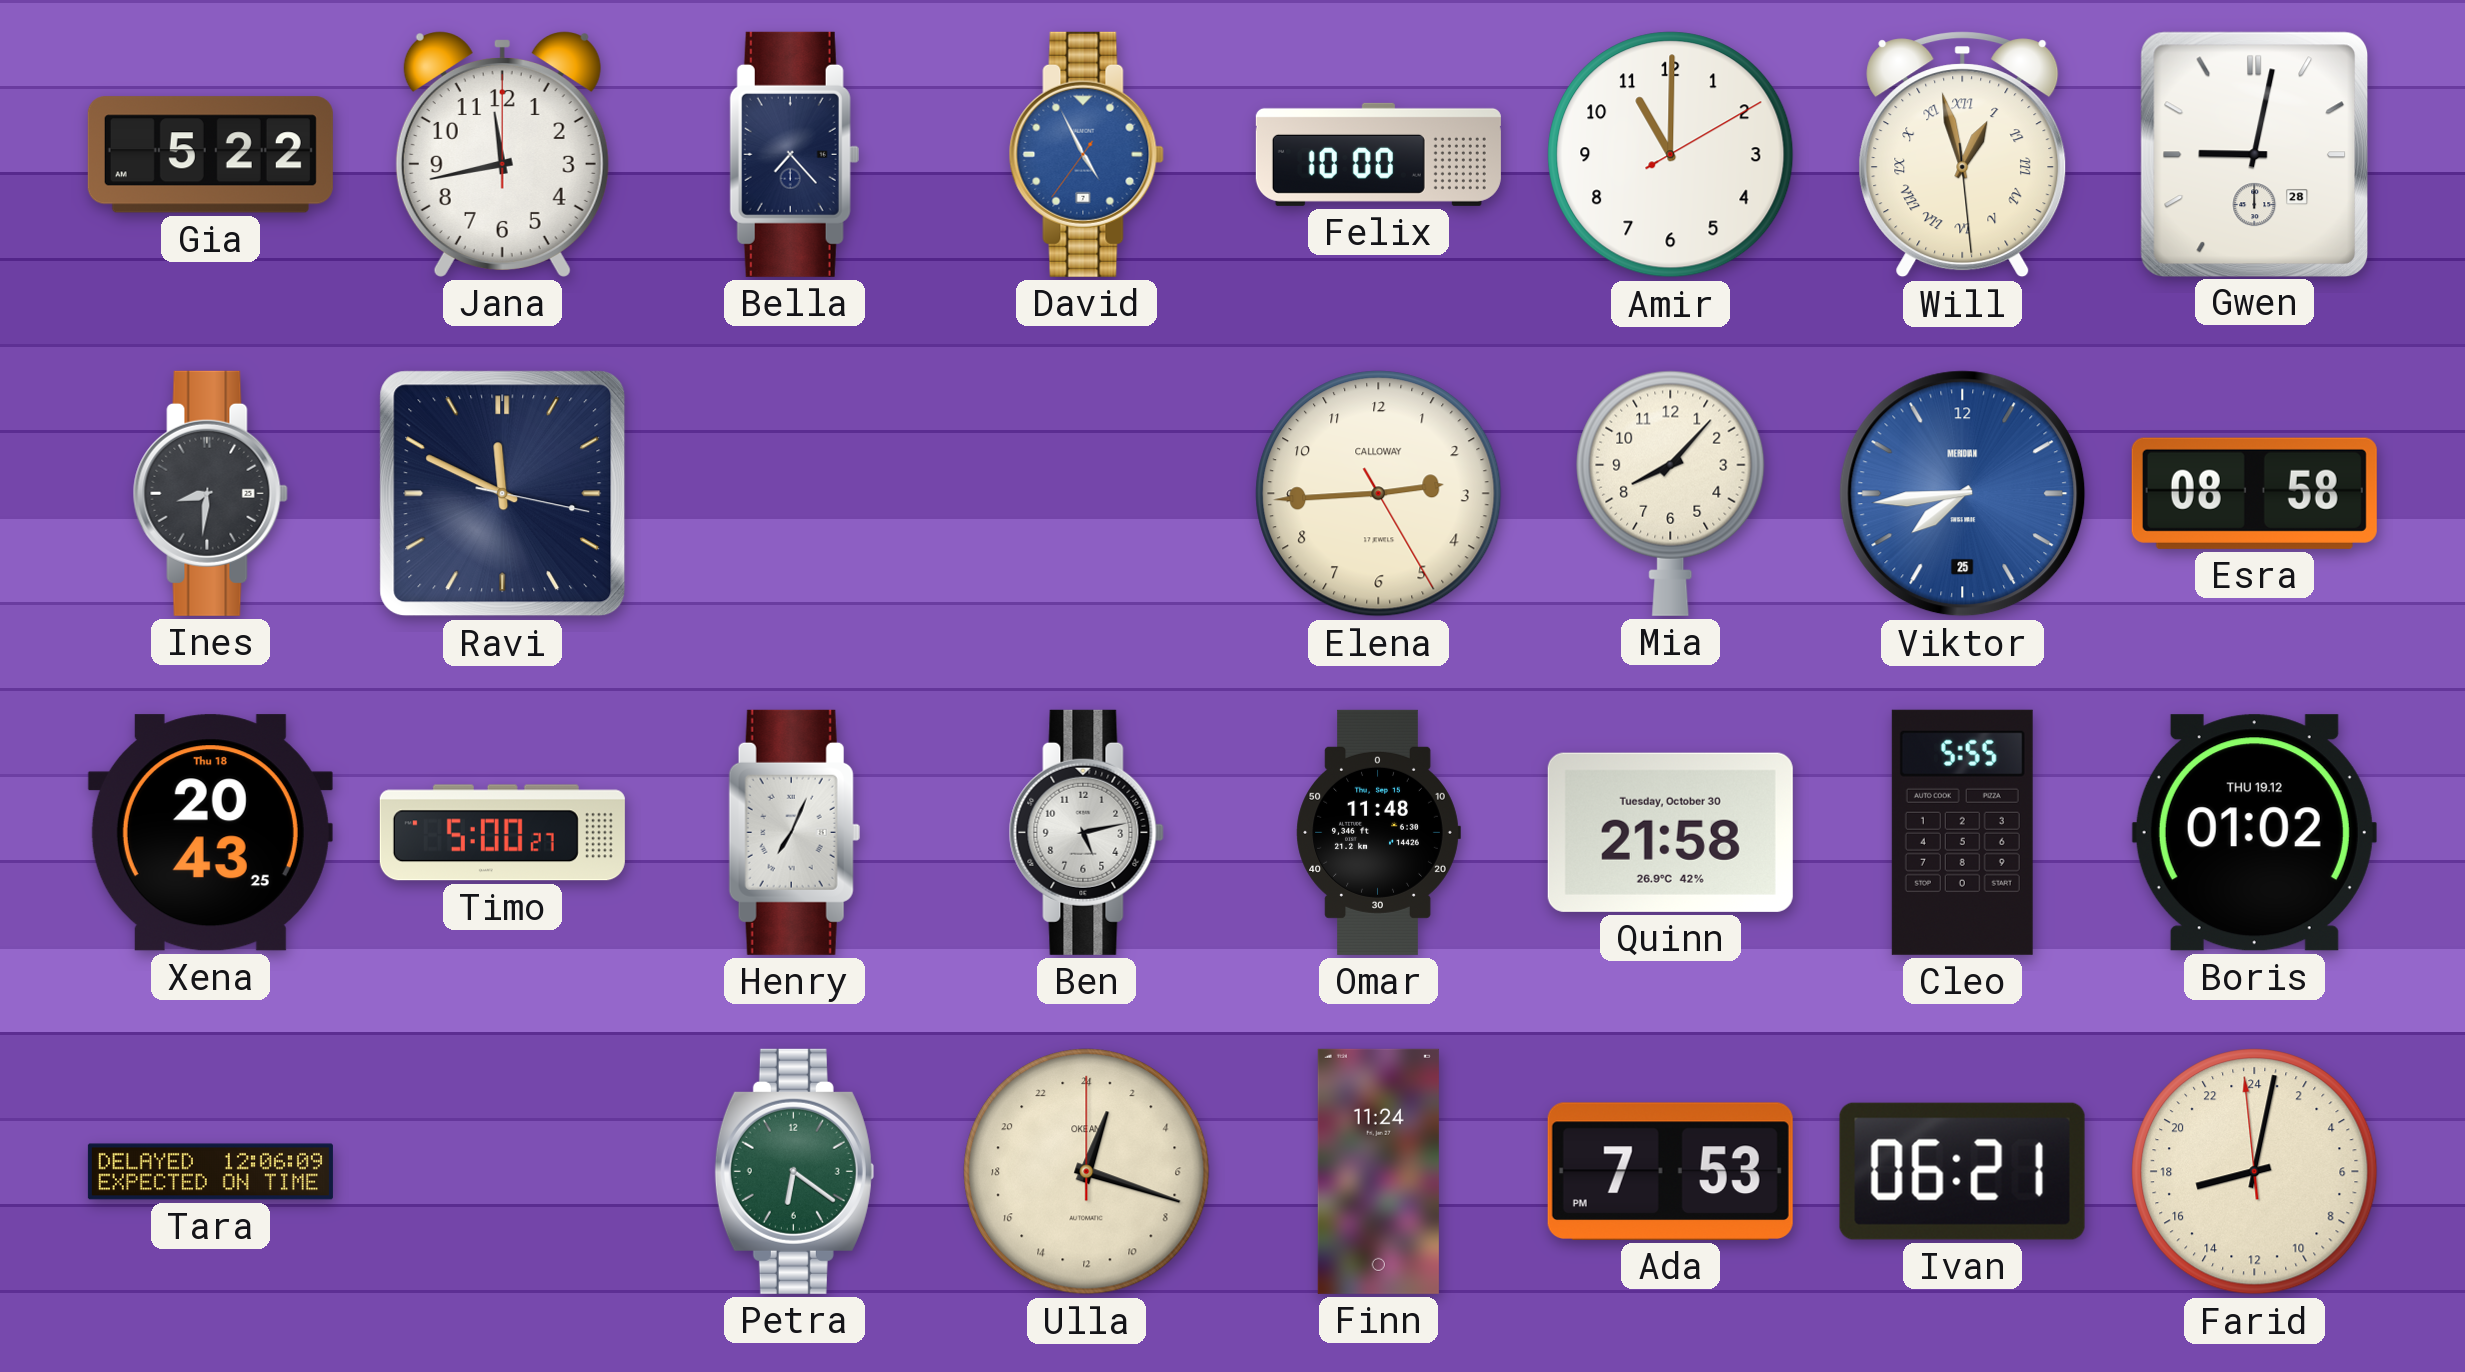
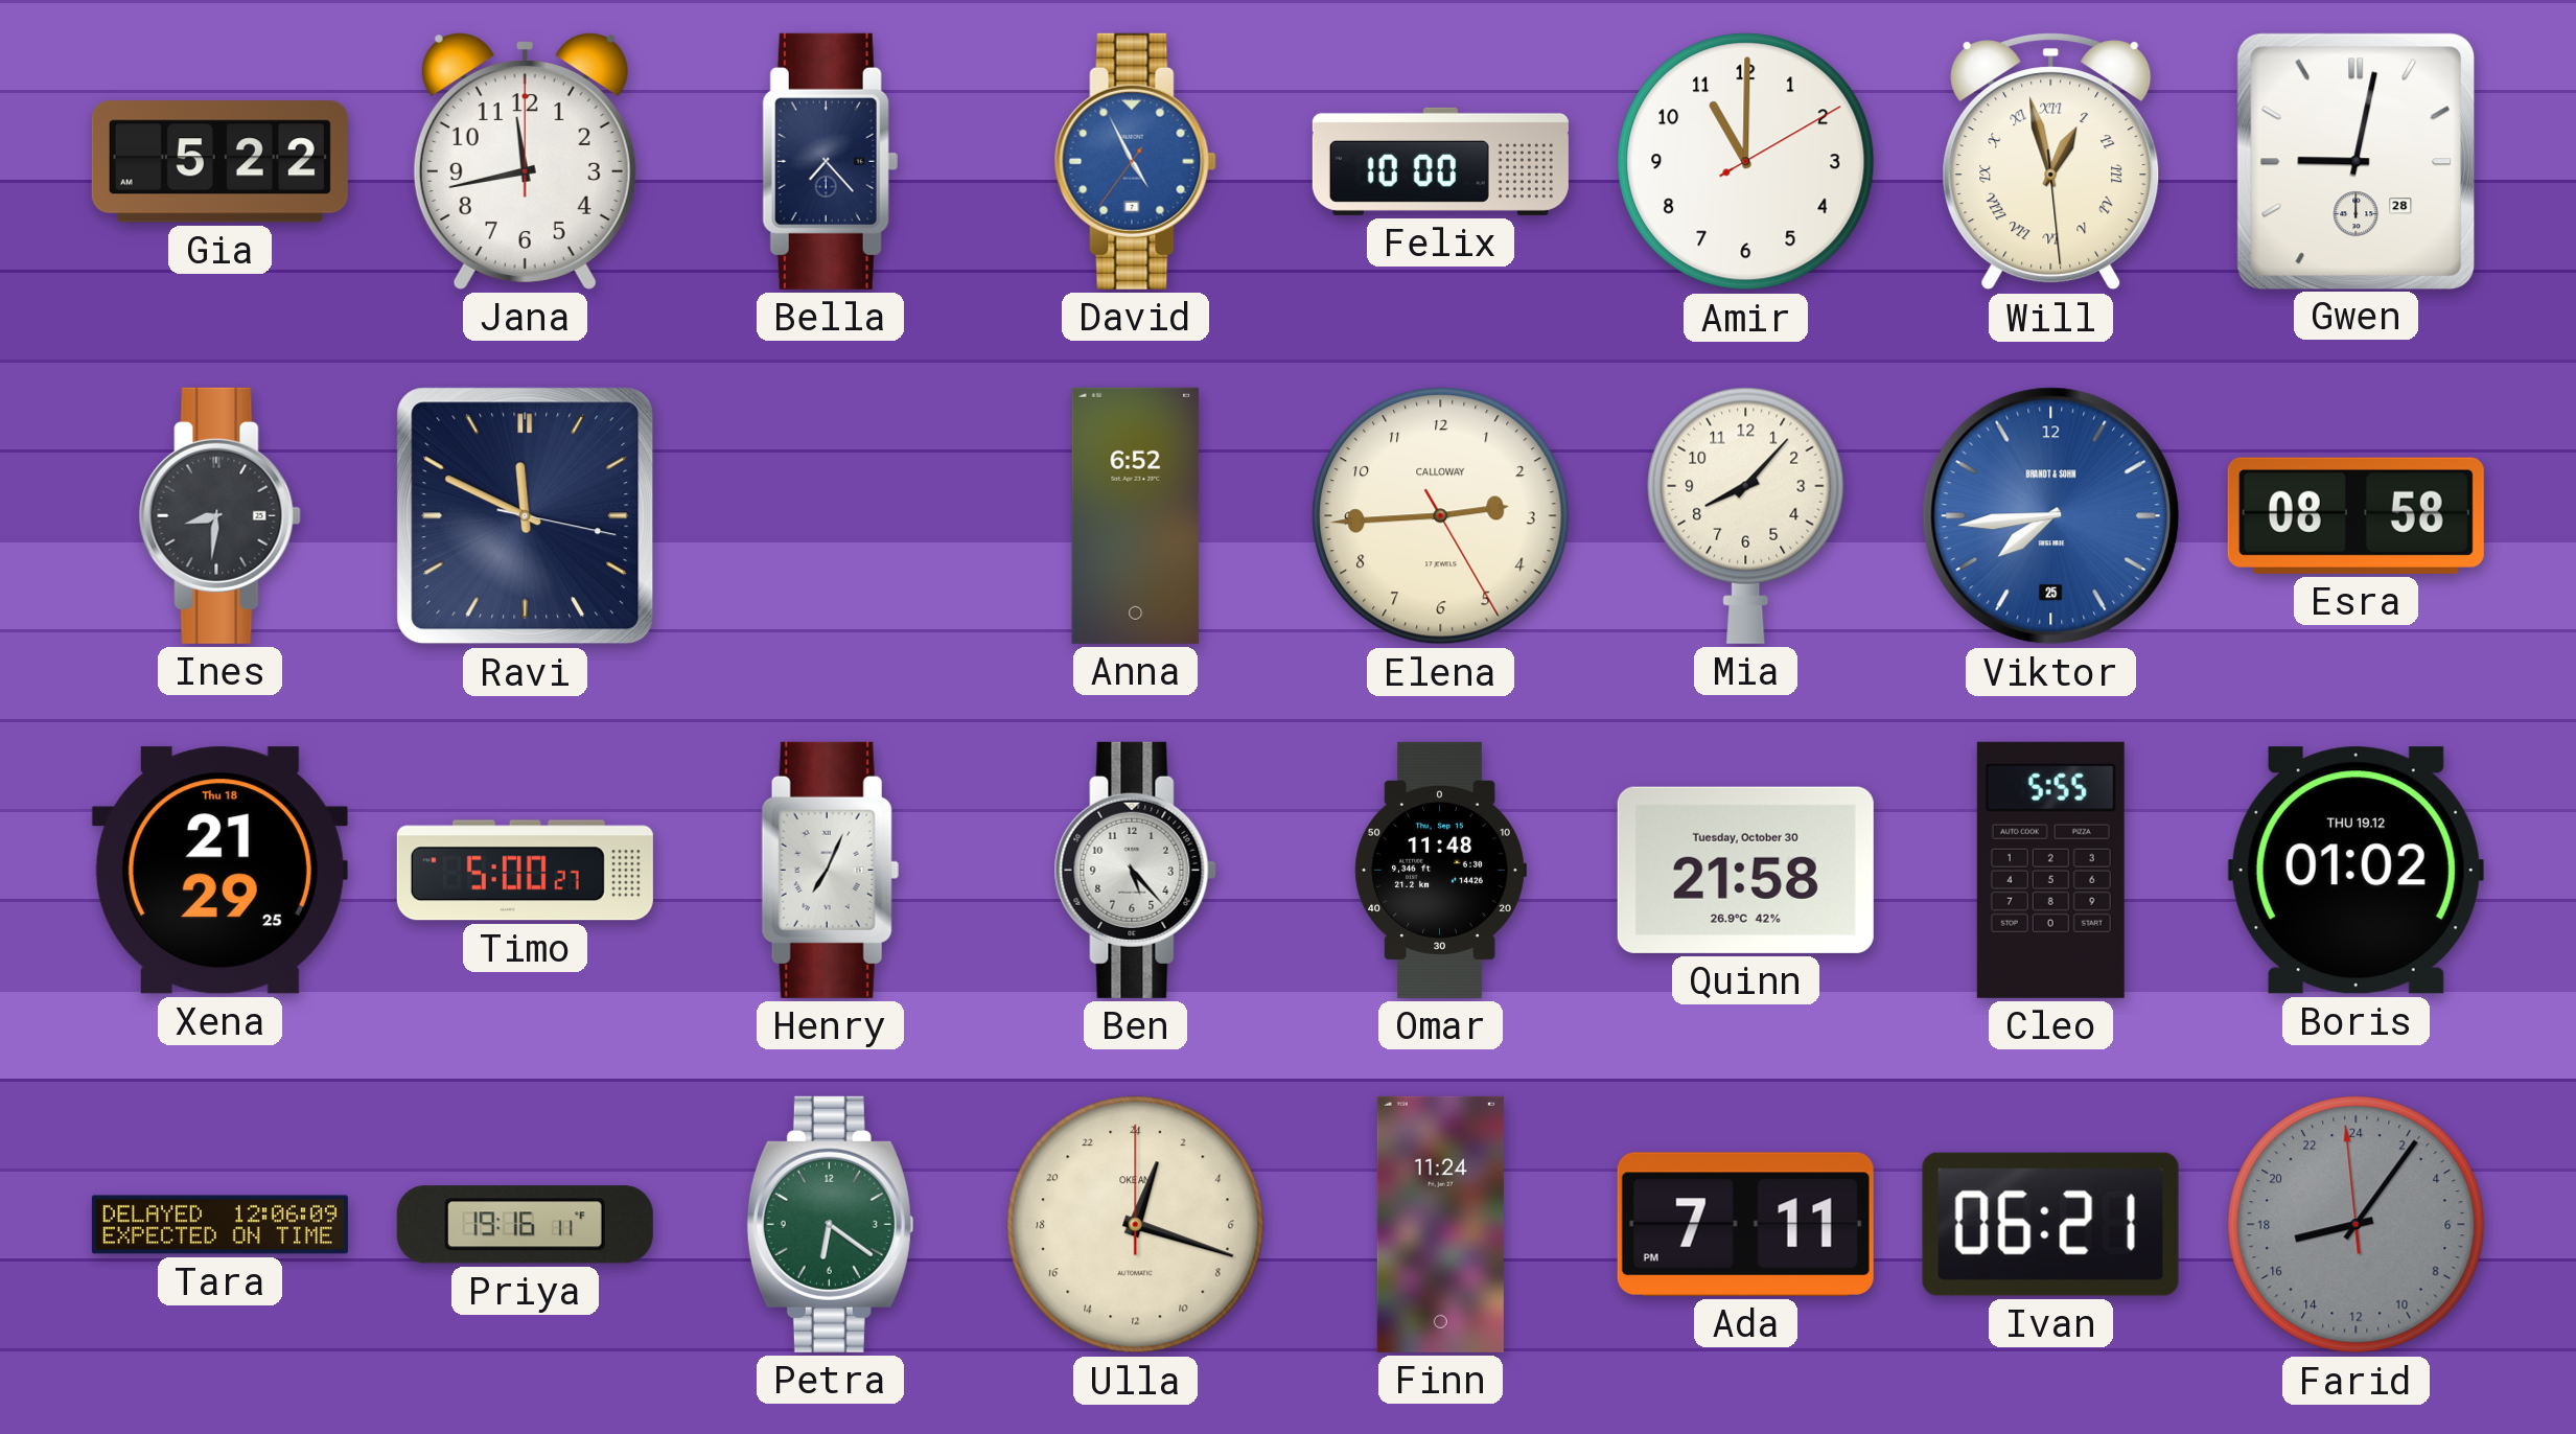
Anna: none -> 6:52 (1136, 515)
Viktor brand: MERIDIAN -> BRANDT & SOHN (2051, 516)
Xena: 20:43 -> 21:29 (219, 871)
Ben: 5:13 -> 5:23 (1135, 870)
Priya: none -> 19:16 (525, 1225)
Ada: 7:53 -> 7:11 (1745, 1224)
Farid: 17:01 -> 17:05 (2357, 1225)
Farid dial: cream -> grey (2357, 1225)
